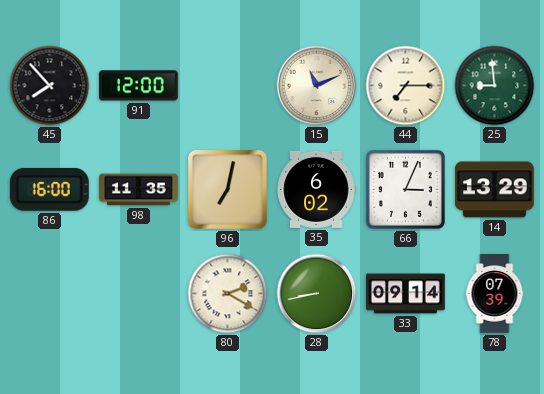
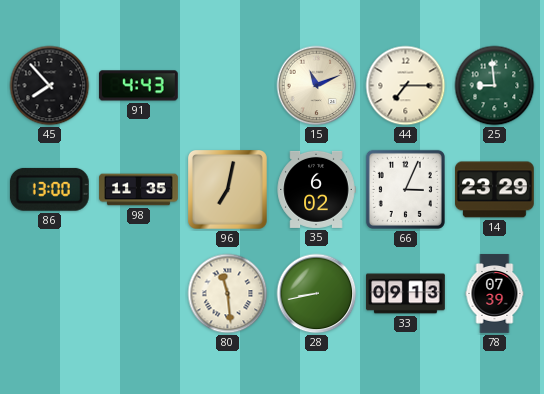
91: 12:00 -> 4:43 (138, 86)
86: 16:00 -> 13:00 (49, 189)
14: 13:29 -> 23:29 (495, 190)
80: 2:20 -> 11:29 (228, 294)
33: 09:14 -> 09:13 (406, 294)
